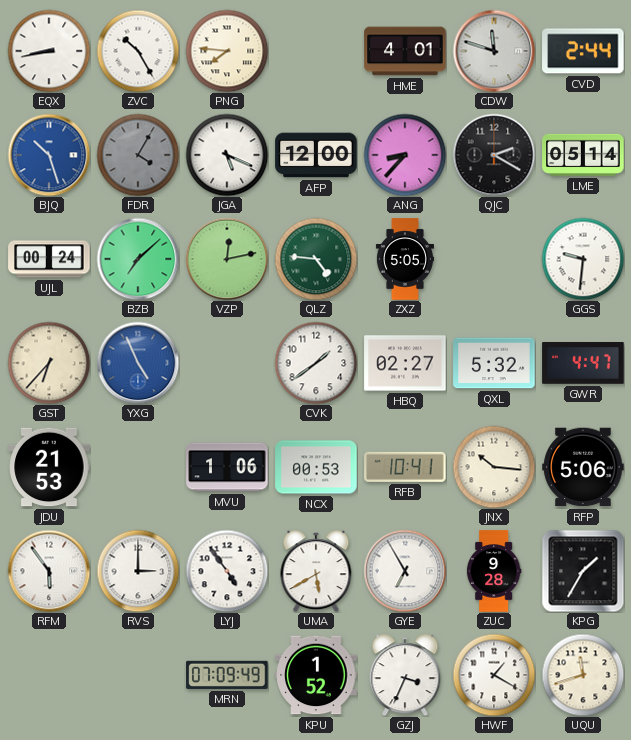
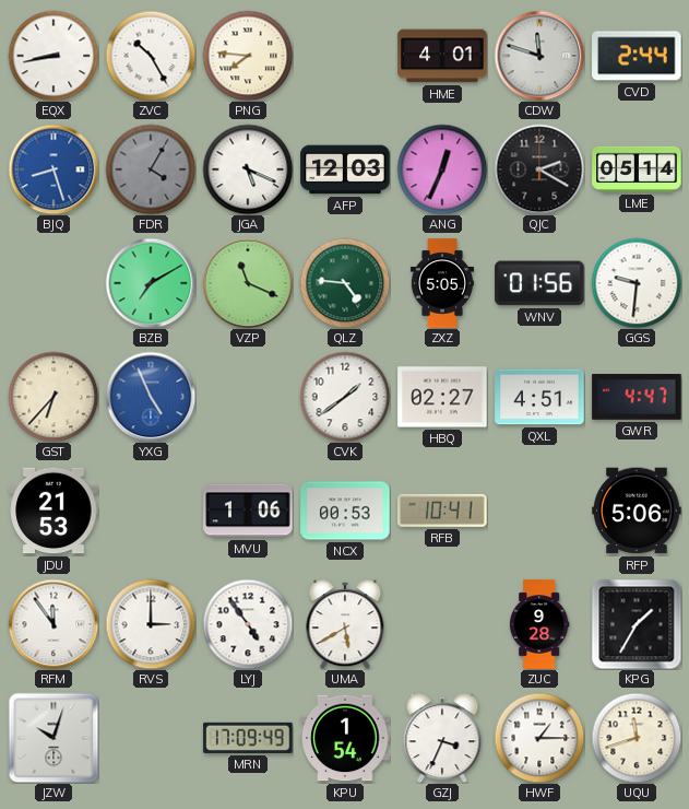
BJQ: 10:27 -> 8:27 (54, 169)
AFP: 12:00 -> 12:03 (345, 169)
ANG: 8:37 -> 12:34 (442, 169)
UJL: 00:24 -> none (49, 259)
BZB: 7:08 -> 7:10 (151, 283)
VZP: 12:13 -> 11:19 (248, 283)
WNV: none -> 01:56 (539, 283)
QXL: 5:32 -> 4:51 (539, 397)
JNX: 10:16 -> none (494, 467)
RFM: 5:54 -> 11:54 (54, 624)
GYE: 6:55 -> none (405, 571)
JZW: none -> 10:03 (54, 738)
MRN: 07:09 -> 17:09 (248, 738)
KPU: 1:52 -> 1:54 (345, 738)
HWF: 1:20 -> 1:15 (539, 738)
